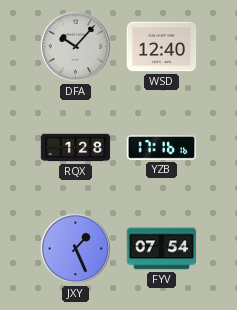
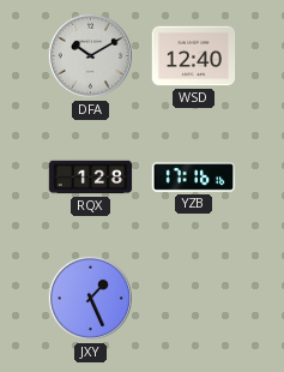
DFA: 10:07 -> 10:10 (90, 55)
FYV: 07:54 -> none (162, 249)
